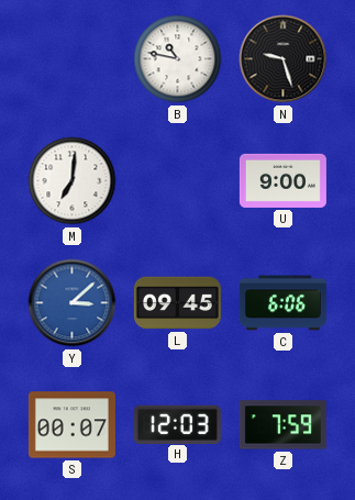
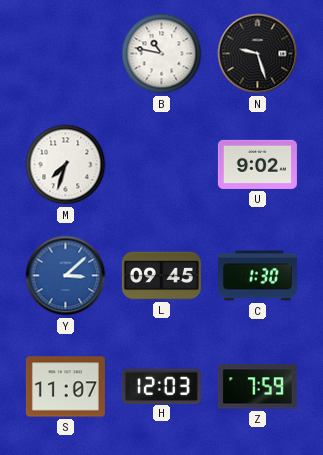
M: 7:01 -> 7:33 (66, 165)
U: 9:00 -> 9:02 (257, 164)
C: 6:06 -> 1:30 (257, 276)
S: 00:07 -> 11:07 (65, 387)
